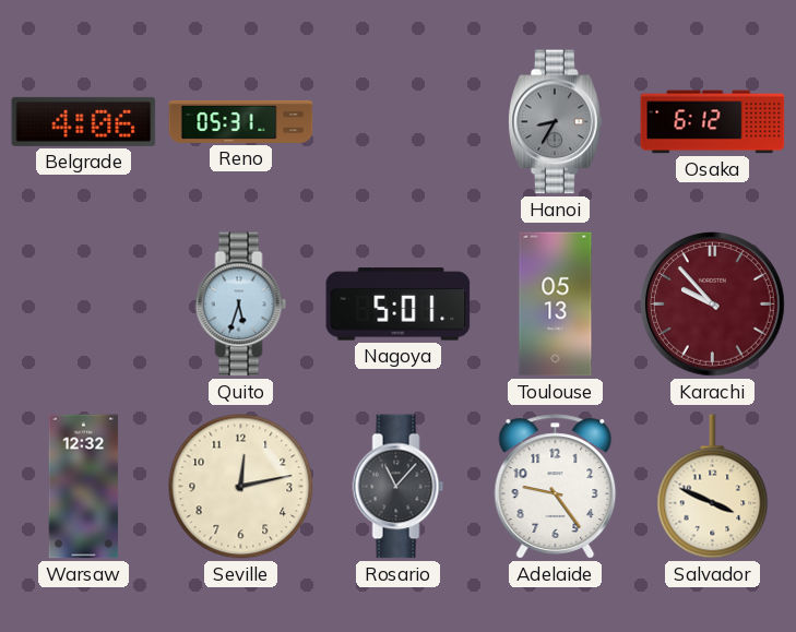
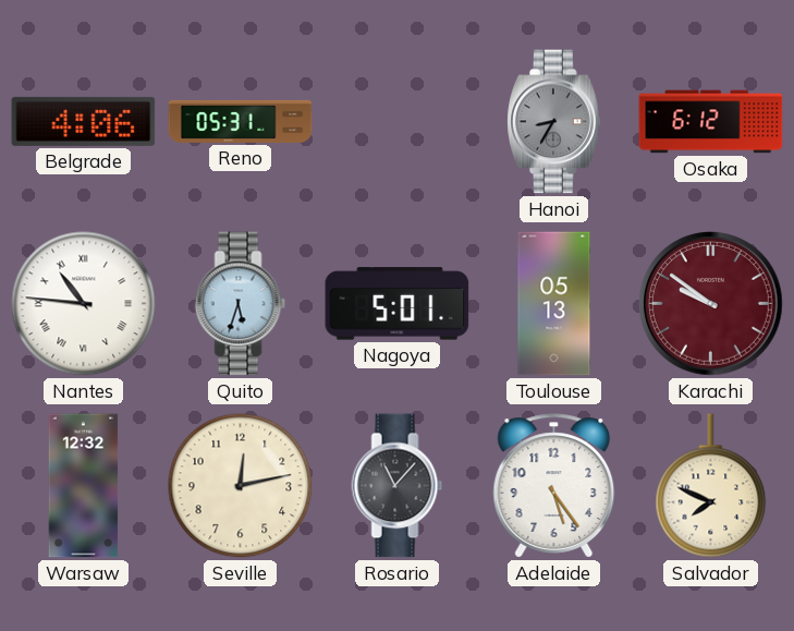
Nantes: none -> 10:46 (84, 304)
Karachi: 9:53 -> 9:51 (711, 304)
Adelaide: 9:24 -> 5:24 (554, 486)
Salvador: 3:49 -> 7:49 (711, 486)
